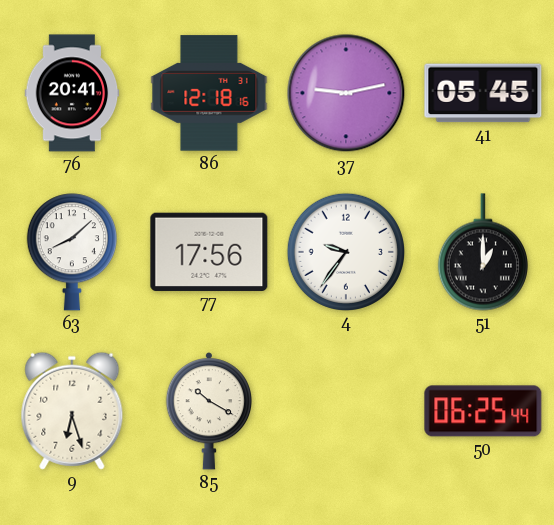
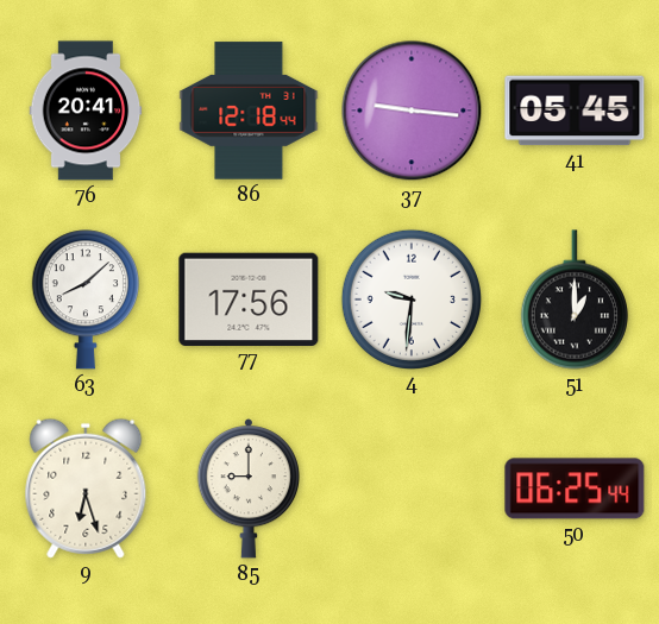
86: 12:18:16 -> 12:18:44 (249, 111)
37: 9:13 -> 9:16 (412, 111)
4: 9:36 -> 9:31 (410, 298)
85: 10:20 -> 9:00 (247, 489)
